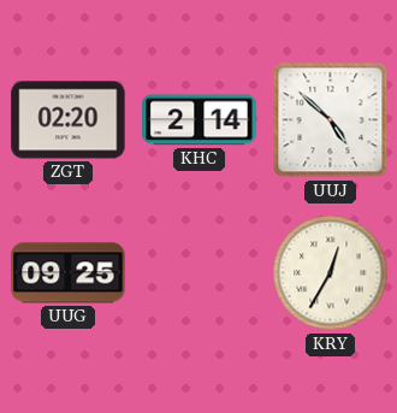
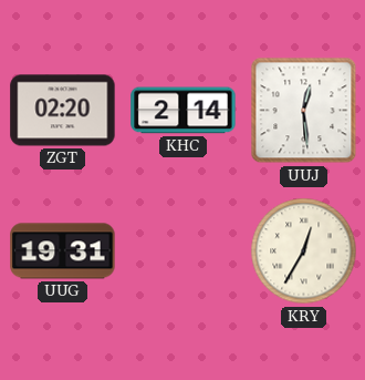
UUJ: 4:52 -> 12:29 (304, 111)
UUG: 09:25 -> 19:31 (63, 251)
